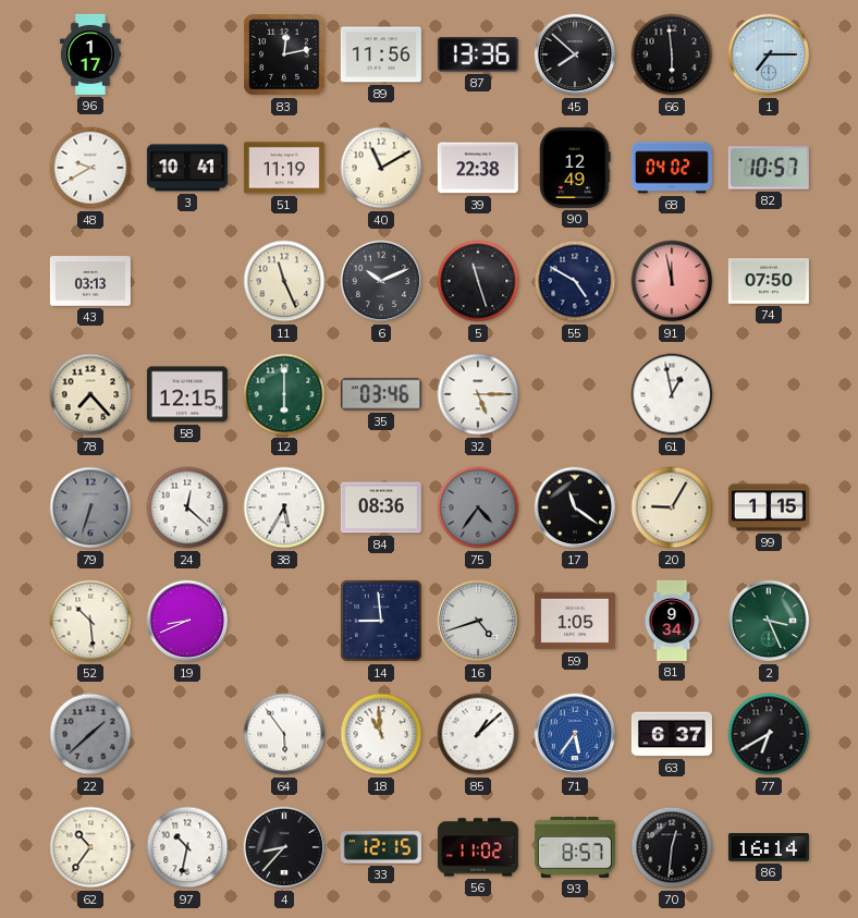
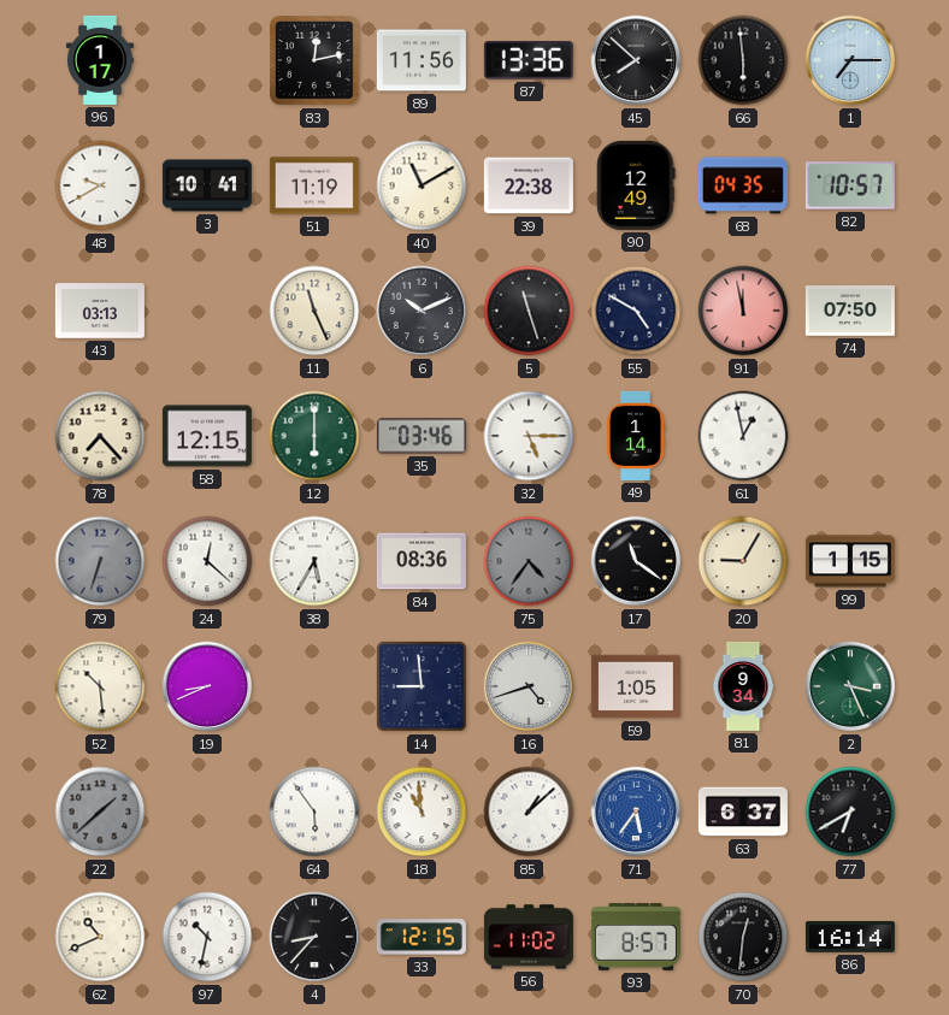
68: 04:02 -> 04:35 (743, 185)
49: none -> 1:14 (636, 436)
62: 10:36 -> 10:41 (100, 937)
